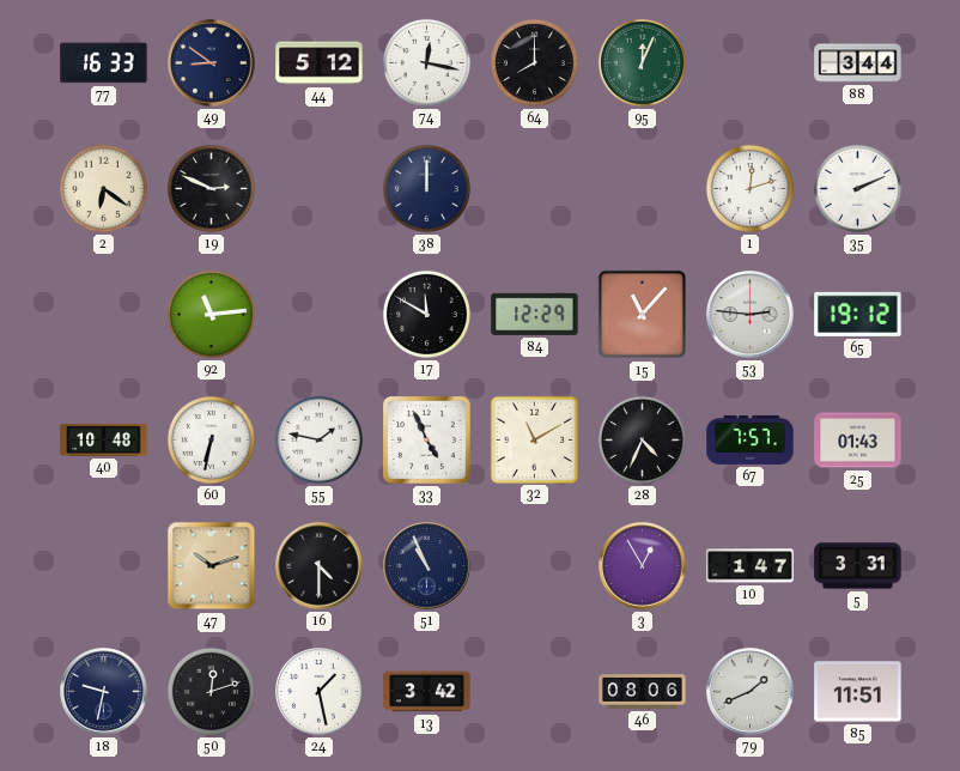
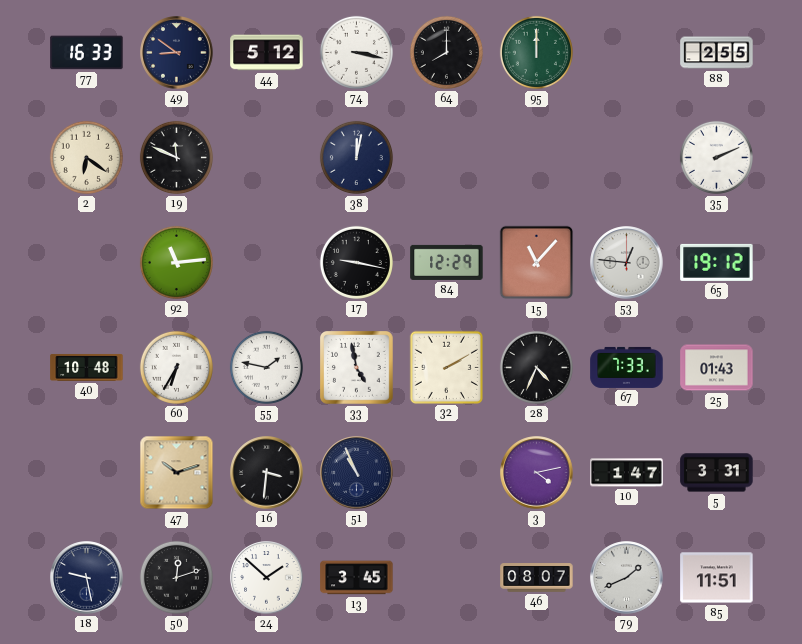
74: 12:17 -> 3:17 (356, 52)
95: 12:04 -> 12:00 (536, 52)
88: 3:44 -> 2:55 (717, 53)
19: 2:49 -> 11:49 (176, 157)
38: 12:00 -> 12:02 (356, 157)
1: 12:12 -> none (749, 188)
17: 11:50 -> 9:17 (356, 262)
53: 2:46 -> 12:46 (627, 263)
60: 6:32 -> 6:35 (176, 367)
33: 4:56 -> 4:58 (357, 368)
32: 11:10 -> 2:10 (446, 367)
67: 7:57 -> 7:33 (627, 367)
16: 4:30 -> 3:31 (267, 473)
3: 12:55 -> 4:13 (537, 473)
18: 9:32 -> 9:28 (87, 578)
24: 1:28 -> 1:52 (267, 578)
13: 3:42 -> 3:45 (357, 578)
46: 08:06 -> 08:07 (537, 578)
